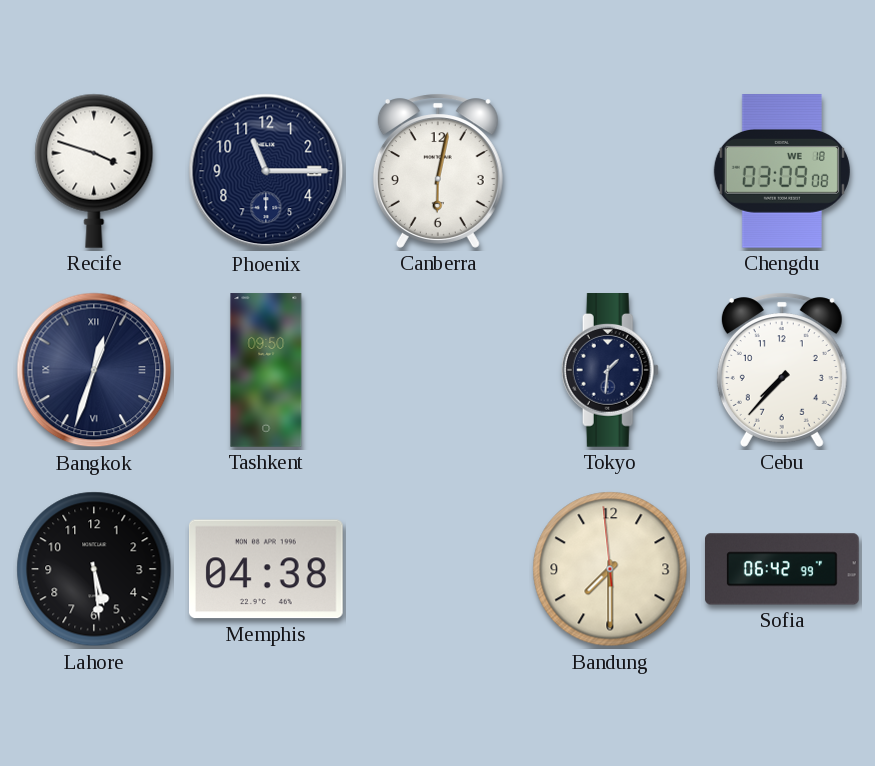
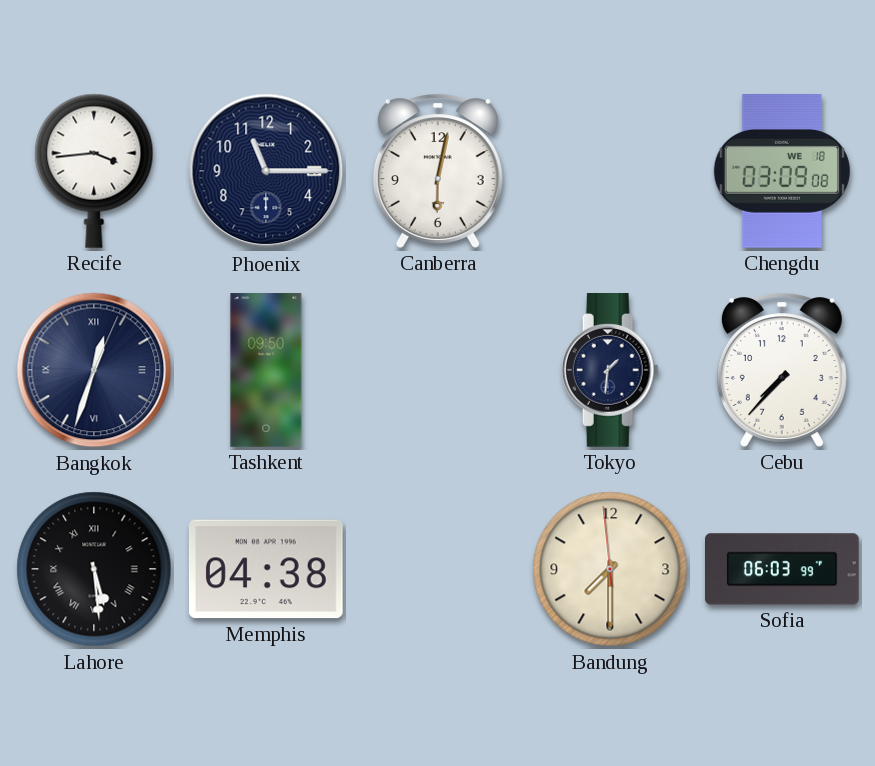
Recife: 3:48 -> 3:44 (94, 171)
Lahore numerals: Arabic -> Roman (94, 569)
Sofia: 06:42 -> 06:03 (783, 569)
